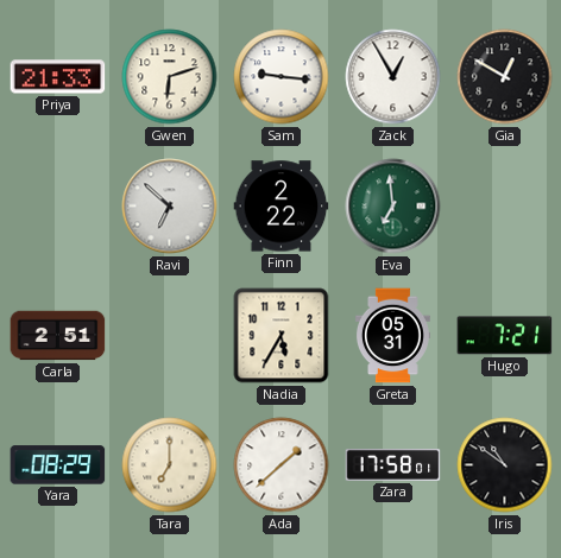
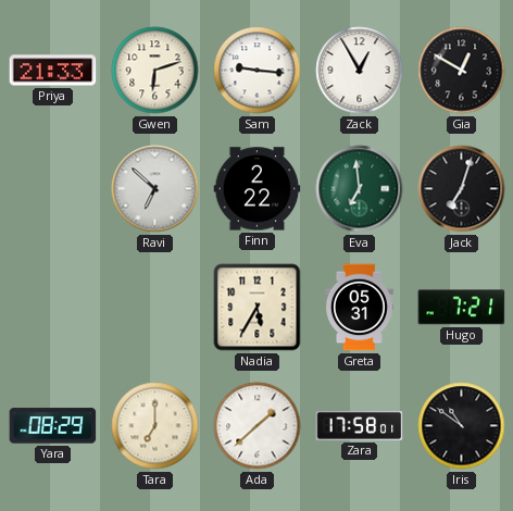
Jack: none -> 7:03 (462, 189)
Carla: 2:51 -> none (58, 336)
